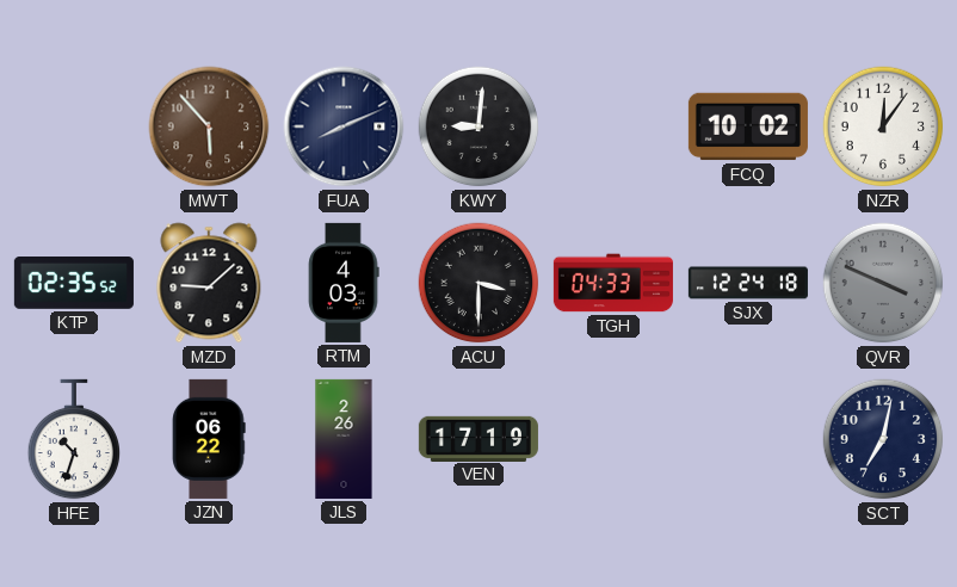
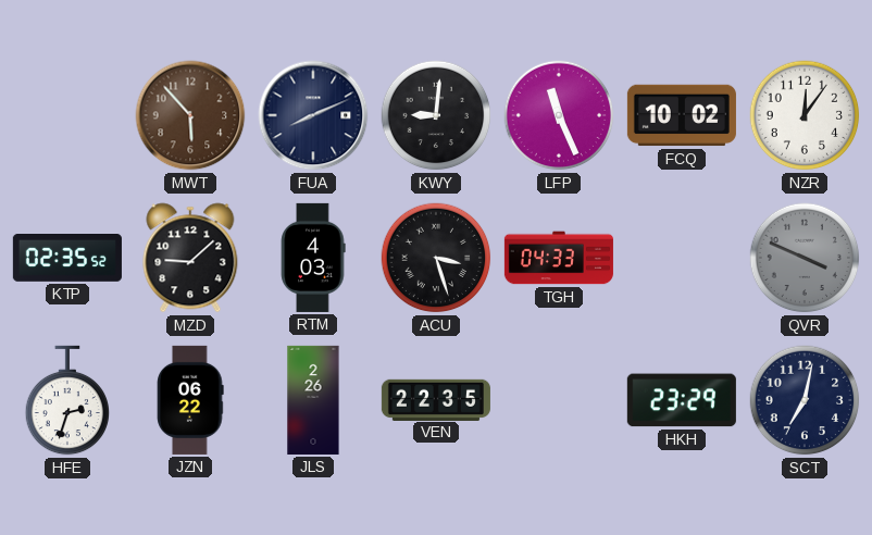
LFP: none -> 11:26 (559, 115)
ACU: 3:30 -> 3:27 (436, 258)
SJX: 12:24 -> none (748, 283)
HFE: 10:33 -> 2:33 (66, 400)
VEN: 17:19 -> 22:35 (436, 399)
HKH: none -> 23:29 (682, 400)
